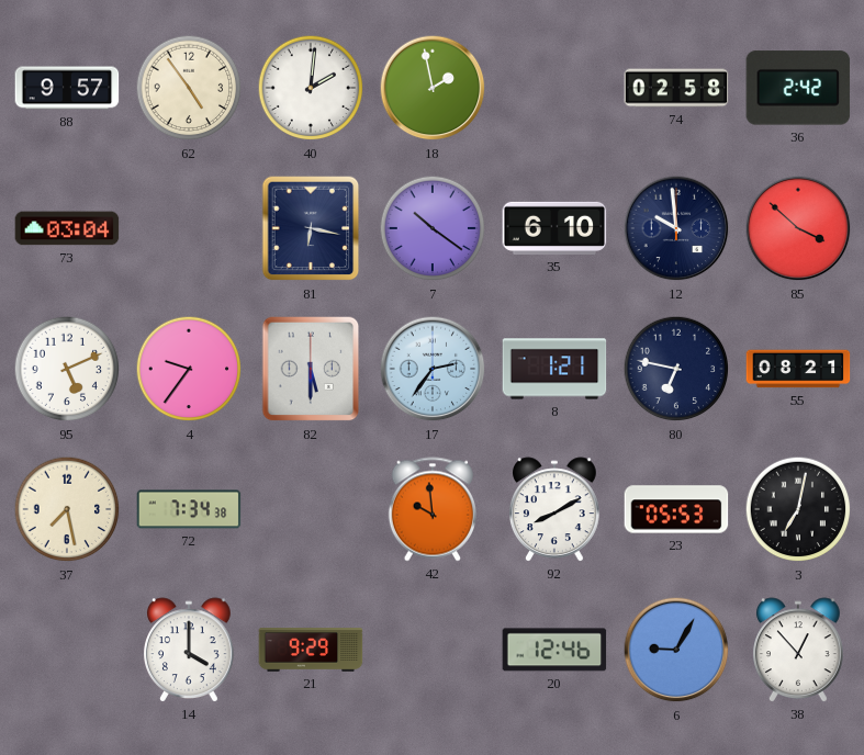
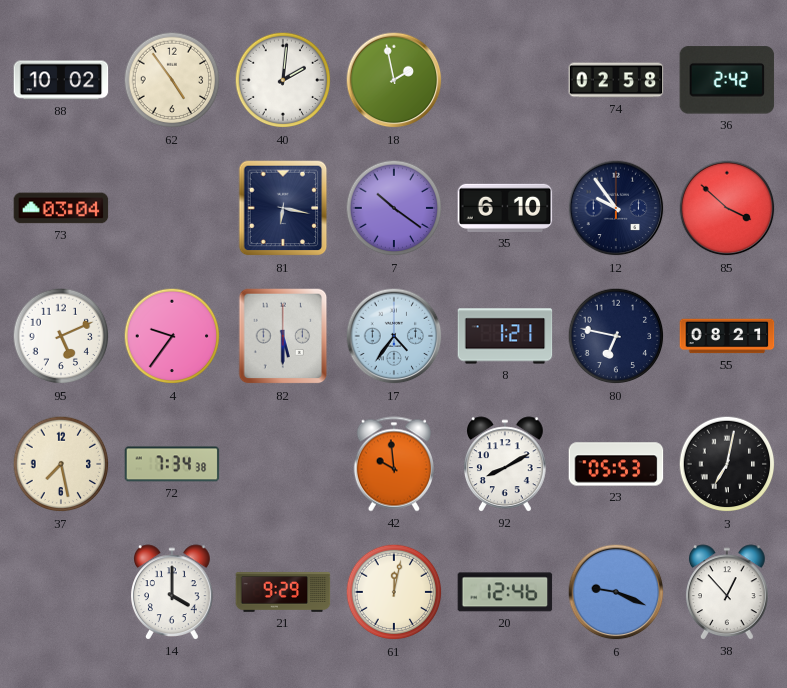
88: 9:57 -> 10:02 (61, 80)
12: 9:59 -> 9:54 (616, 208)
17: 2:36 -> 4:36 (394, 336)
61: none -> 12:02 (394, 592)
6: 9:05 -> 9:19 (616, 592)
